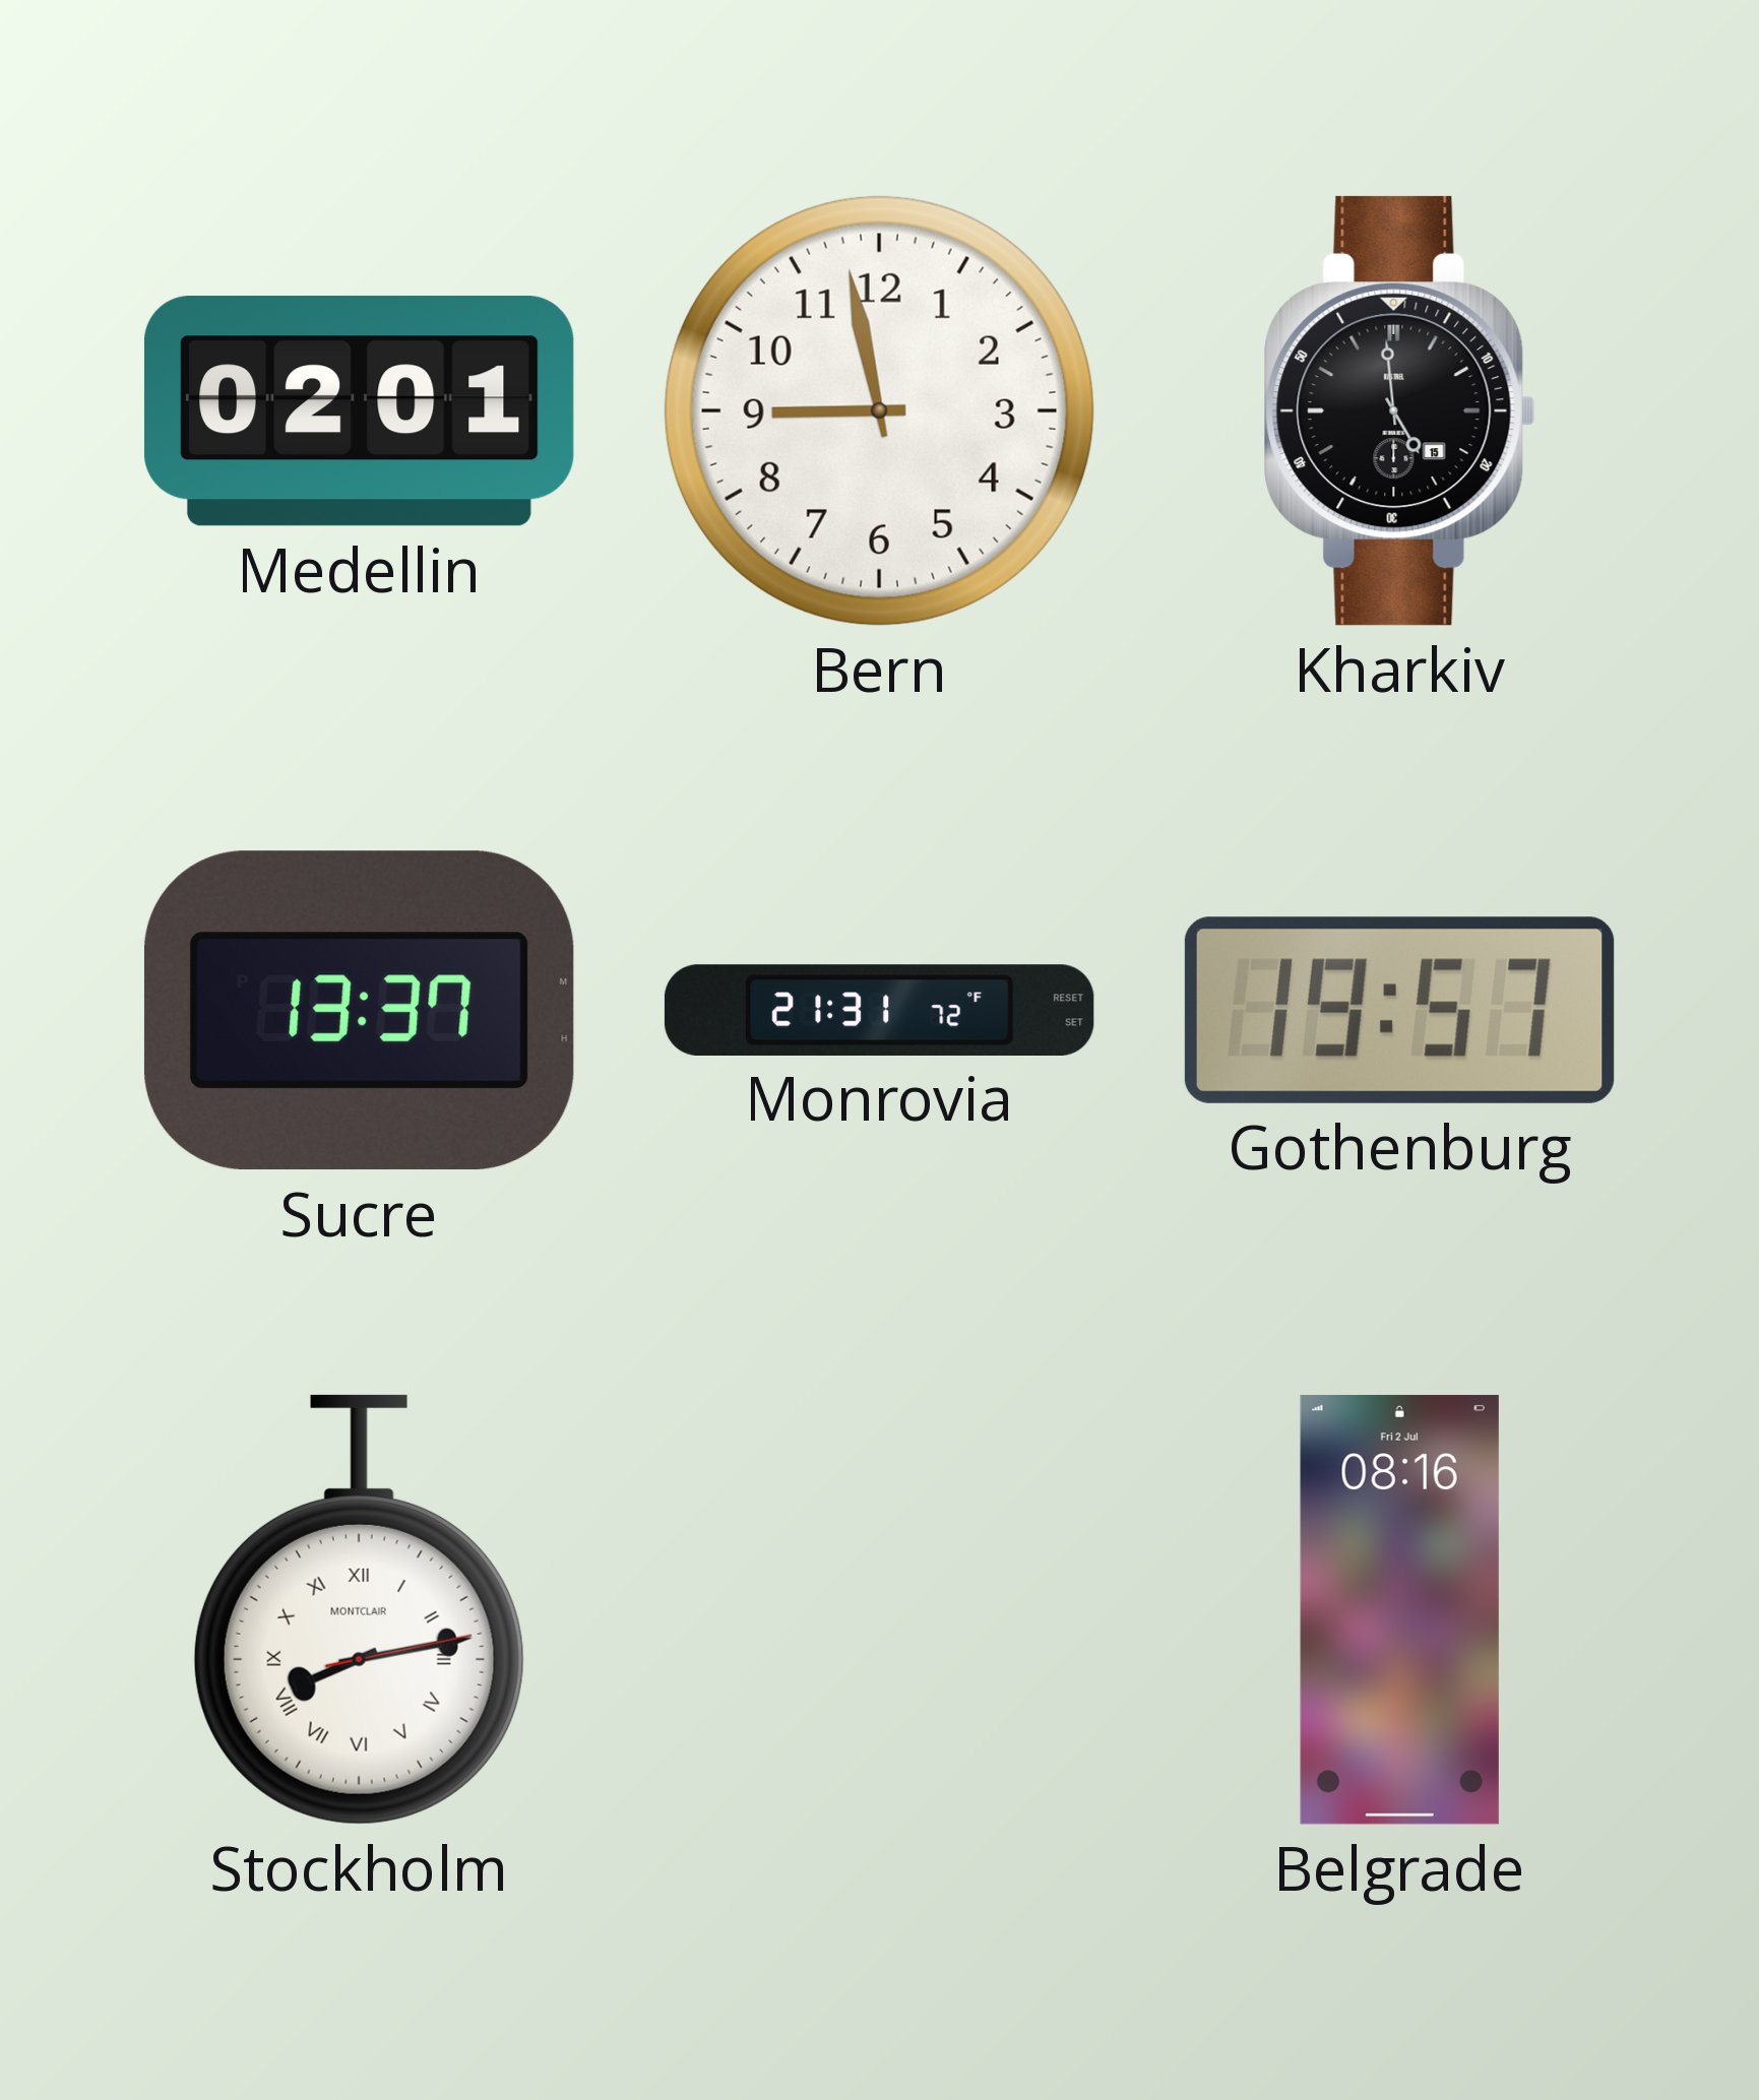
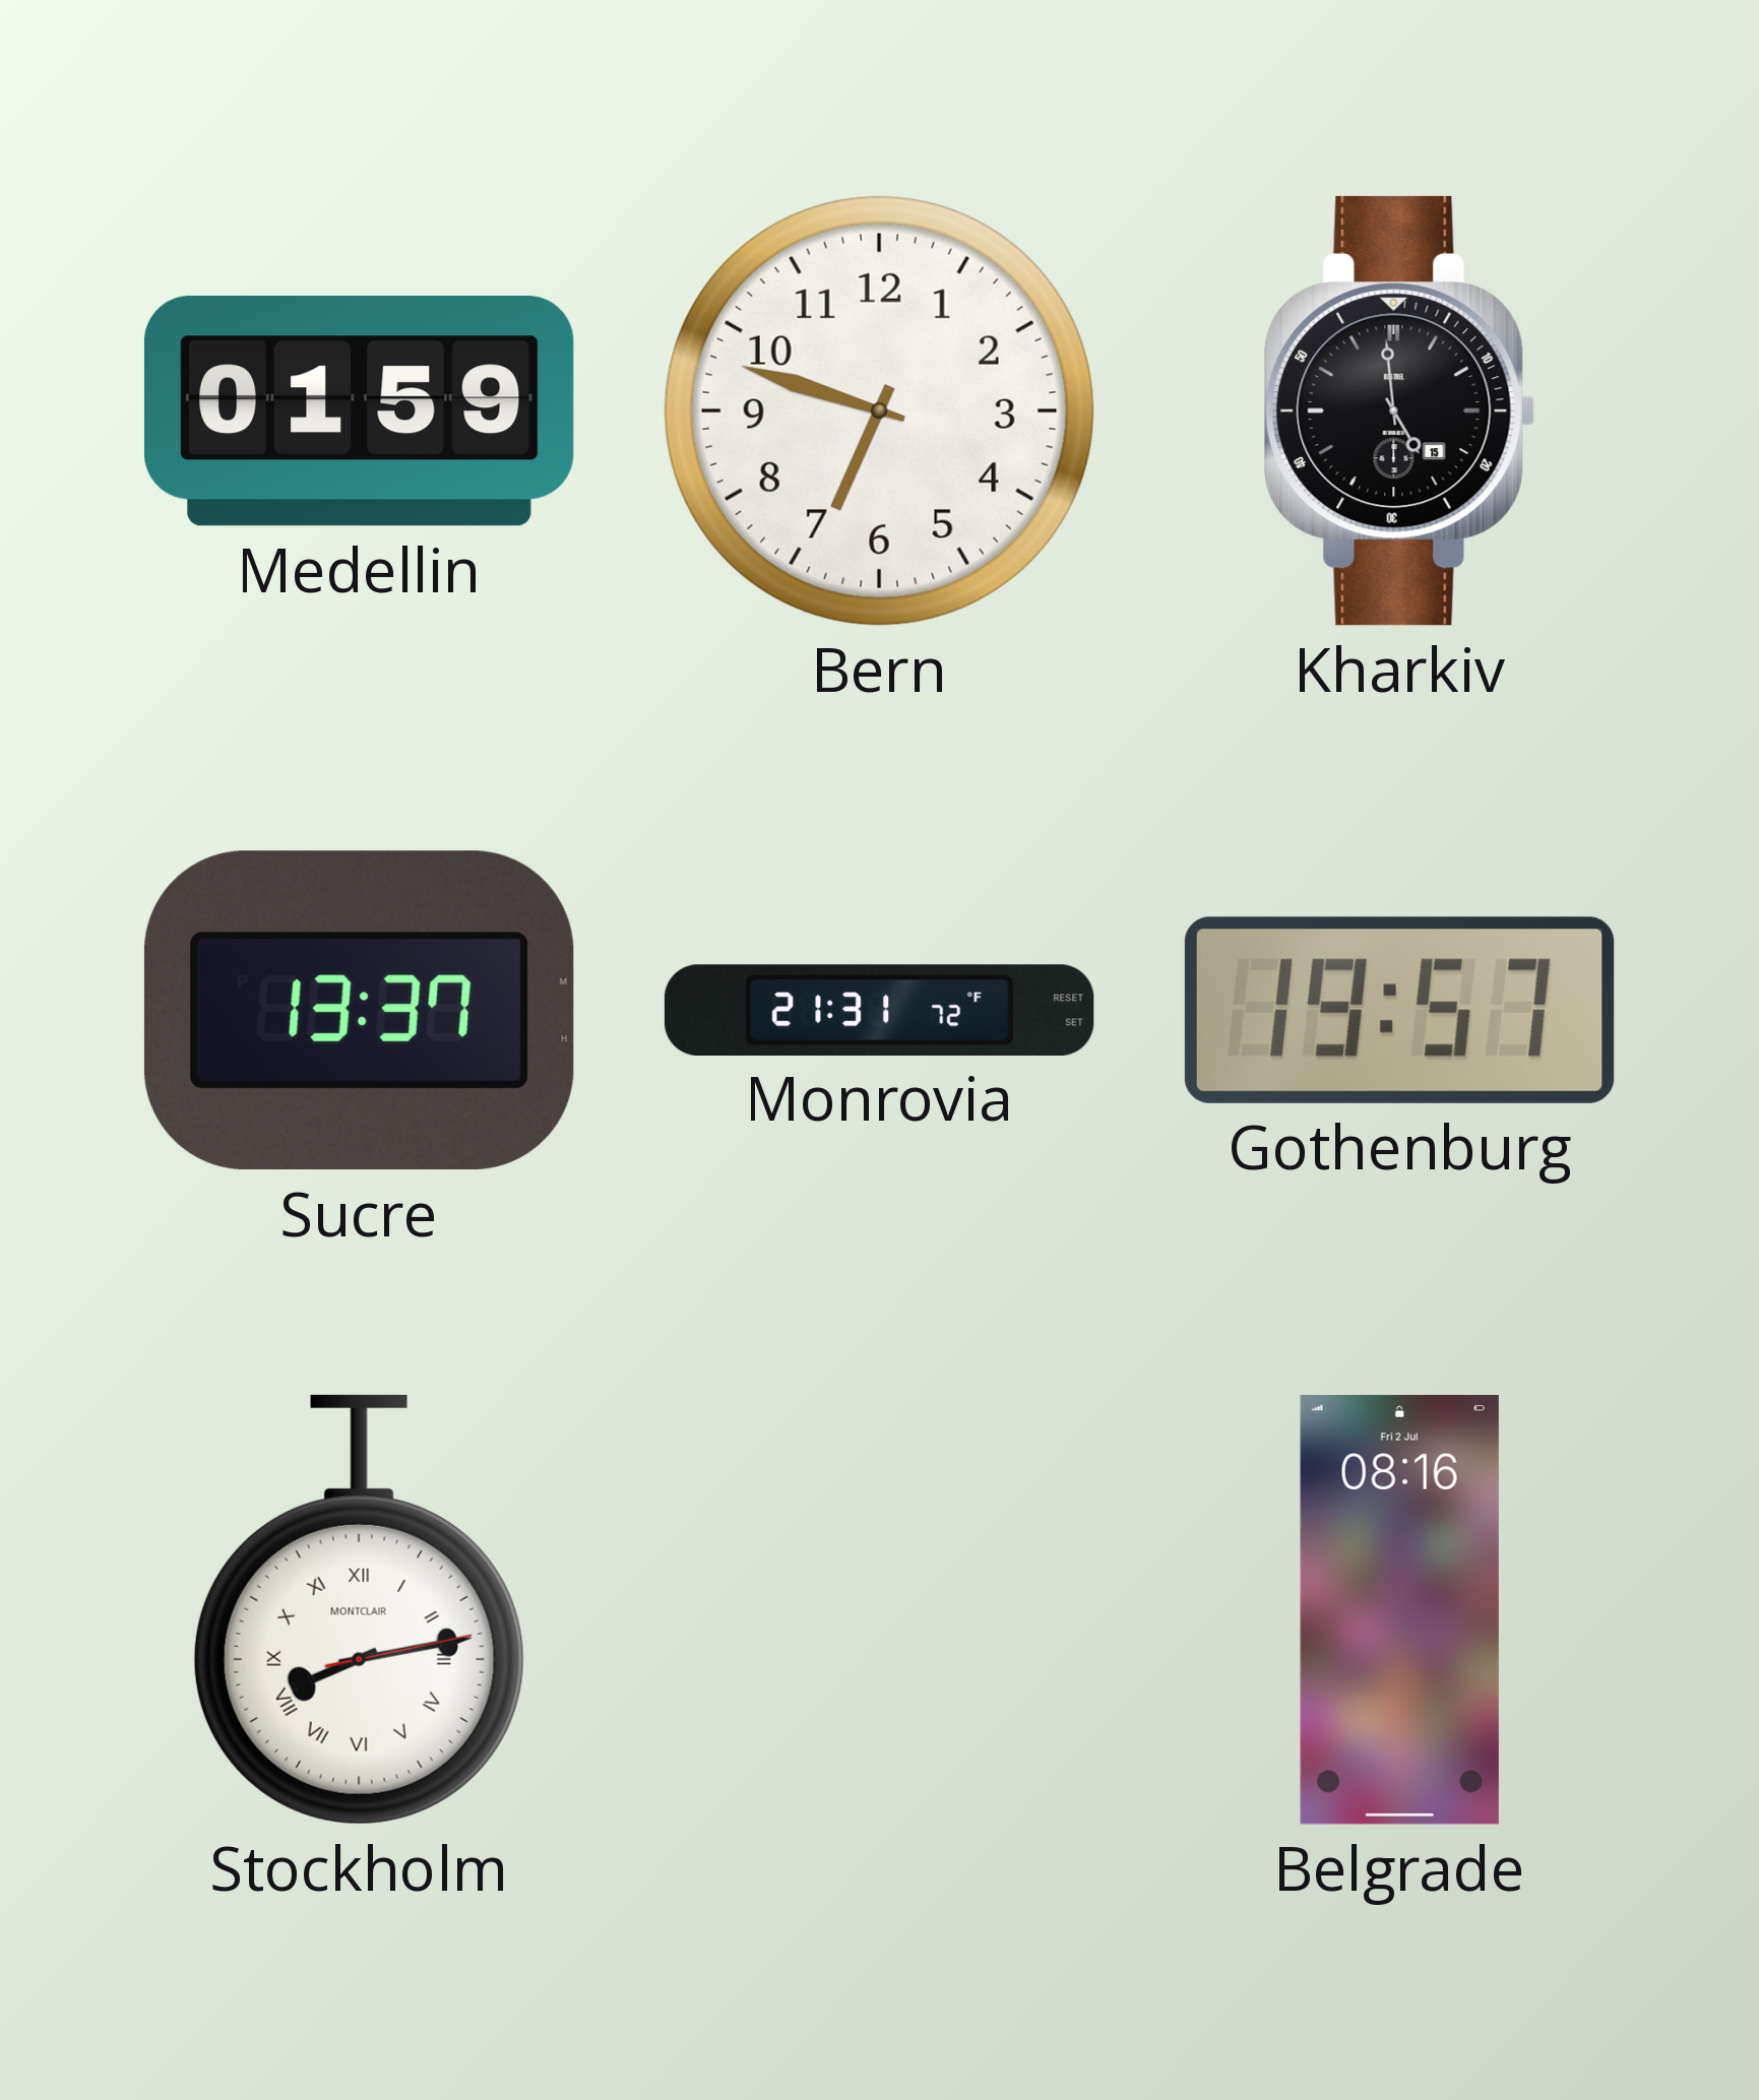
Medellin: 02:01 -> 01:59 (359, 411)
Bern: 8:58 -> 6:48 (879, 410)
